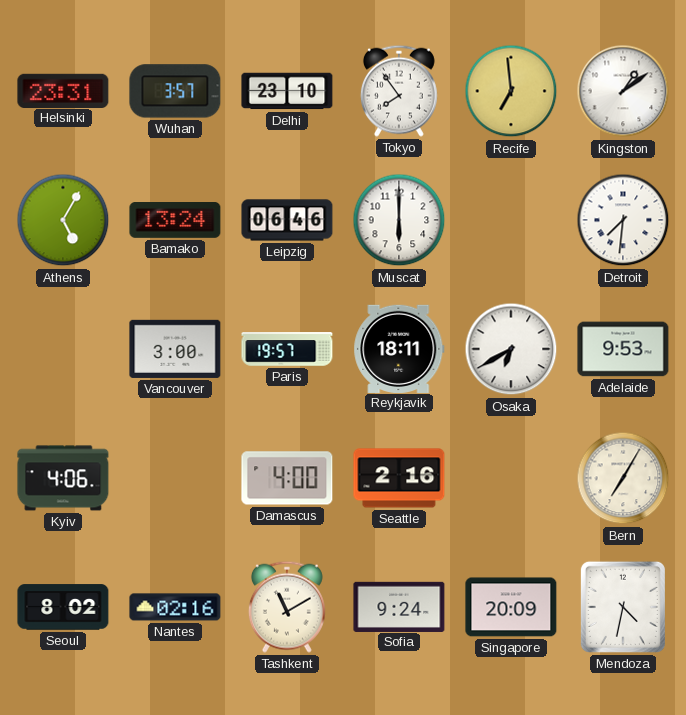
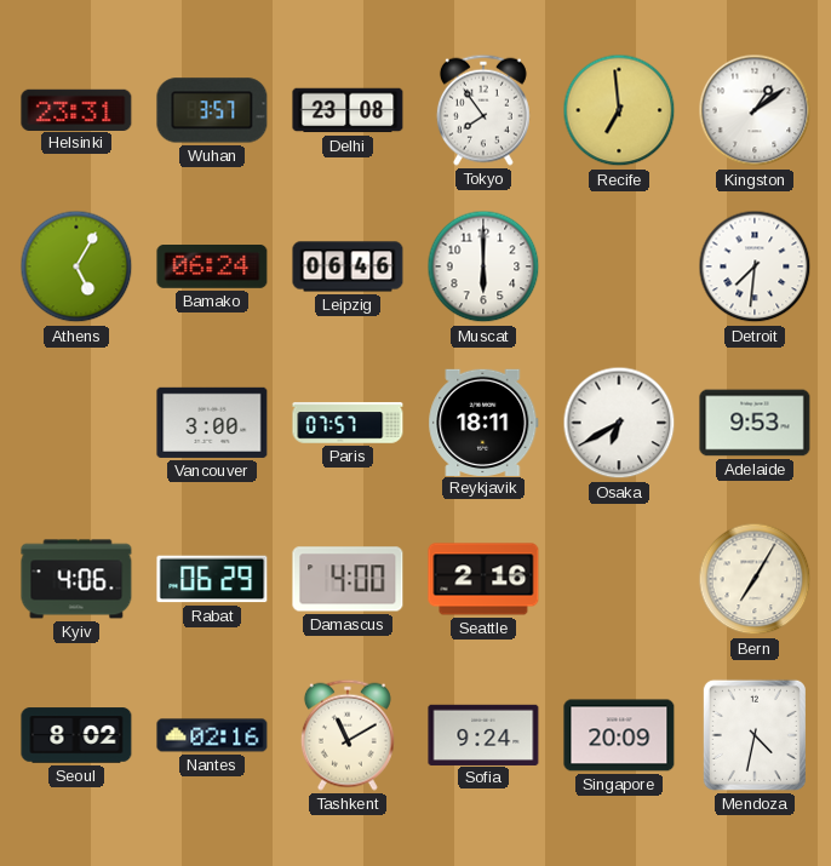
Delhi: 23:10 -> 23:08 (348, 110)
Bamako: 13:24 -> 06:24 (212, 268)
Paris: 19:57 -> 07:57 (348, 423)
Rabat: none -> 06:29 (212, 579)
